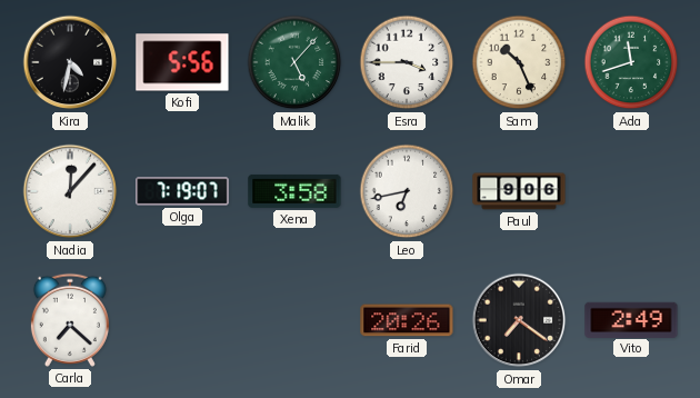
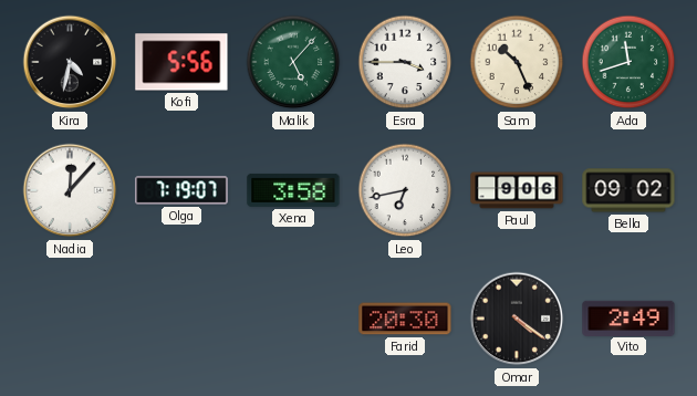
Bella: none -> 09:02 (628, 190)
Carla: 7:22 -> none (70, 320)
Farid: 20:26 -> 20:30 (405, 319)
Omar: 7:21 -> 4:21 (517, 319)
